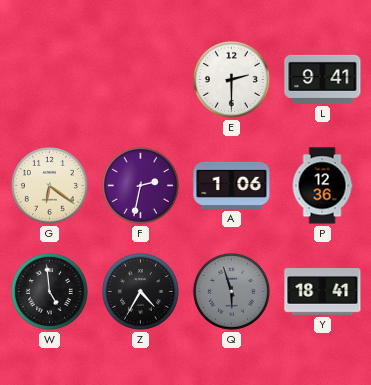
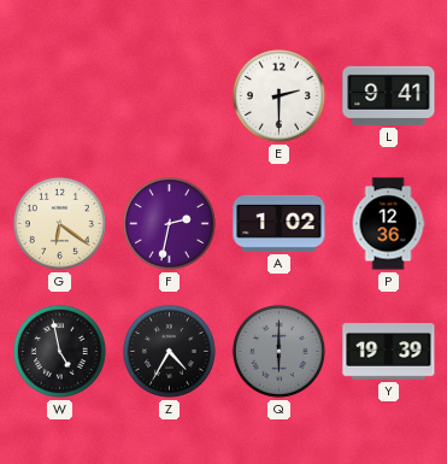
A: 1:06 -> 1:02 (280, 223)
W: 4:59 -> 4:58 (59, 351)
Q: 5:57 -> 6:00 (278, 351)
Y: 18:41 -> 19:39 (389, 352)
